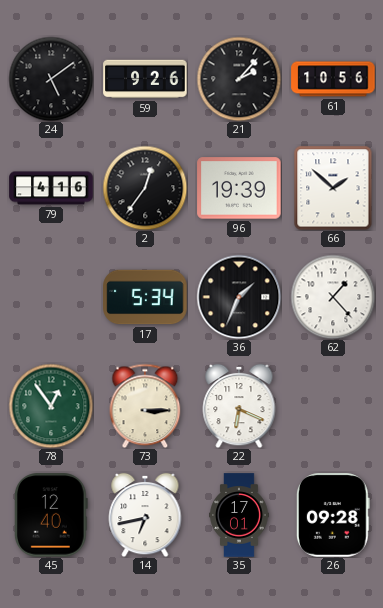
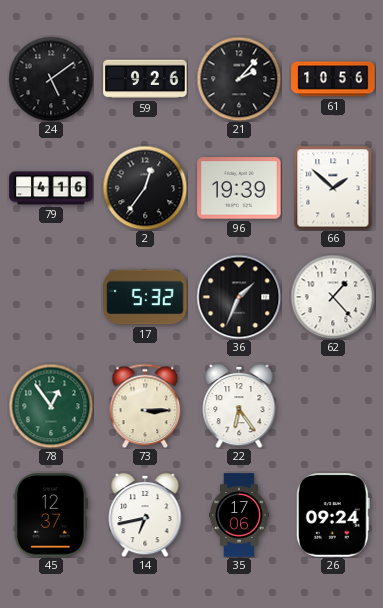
17: 5:34 -> 5:32 (145, 297)
22: 6:19 -> 6:24 (239, 406)
45: 12:40 -> 12:37 (51, 515)
35: 17:01 -> 17:06 (239, 515)
26: 09:28 -> 09:24 (333, 515)
